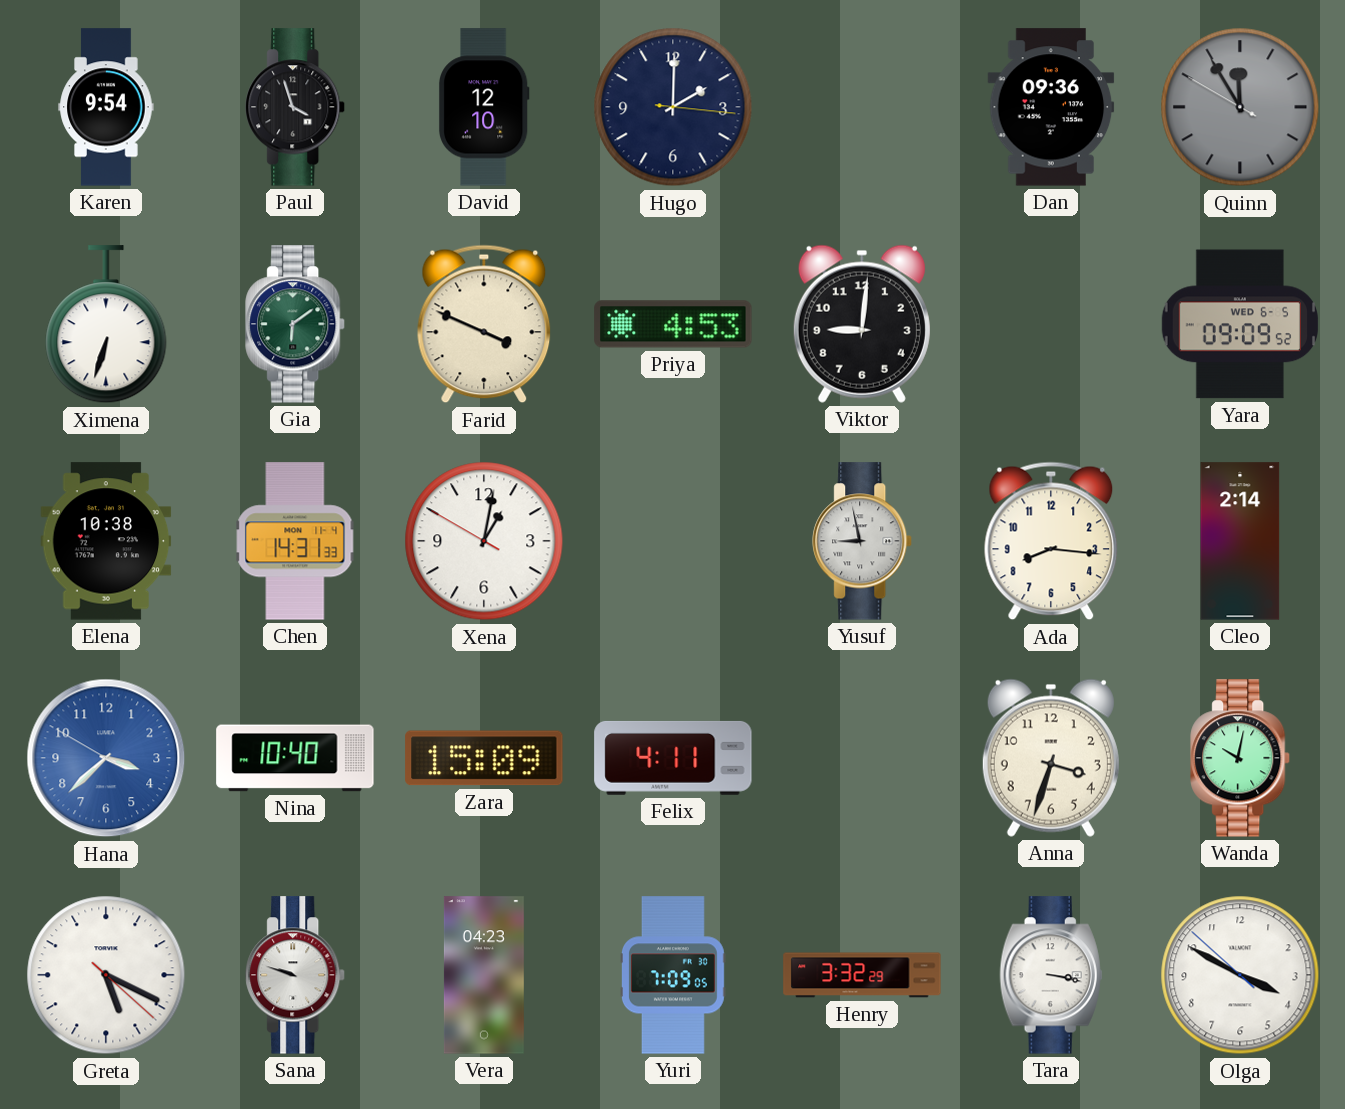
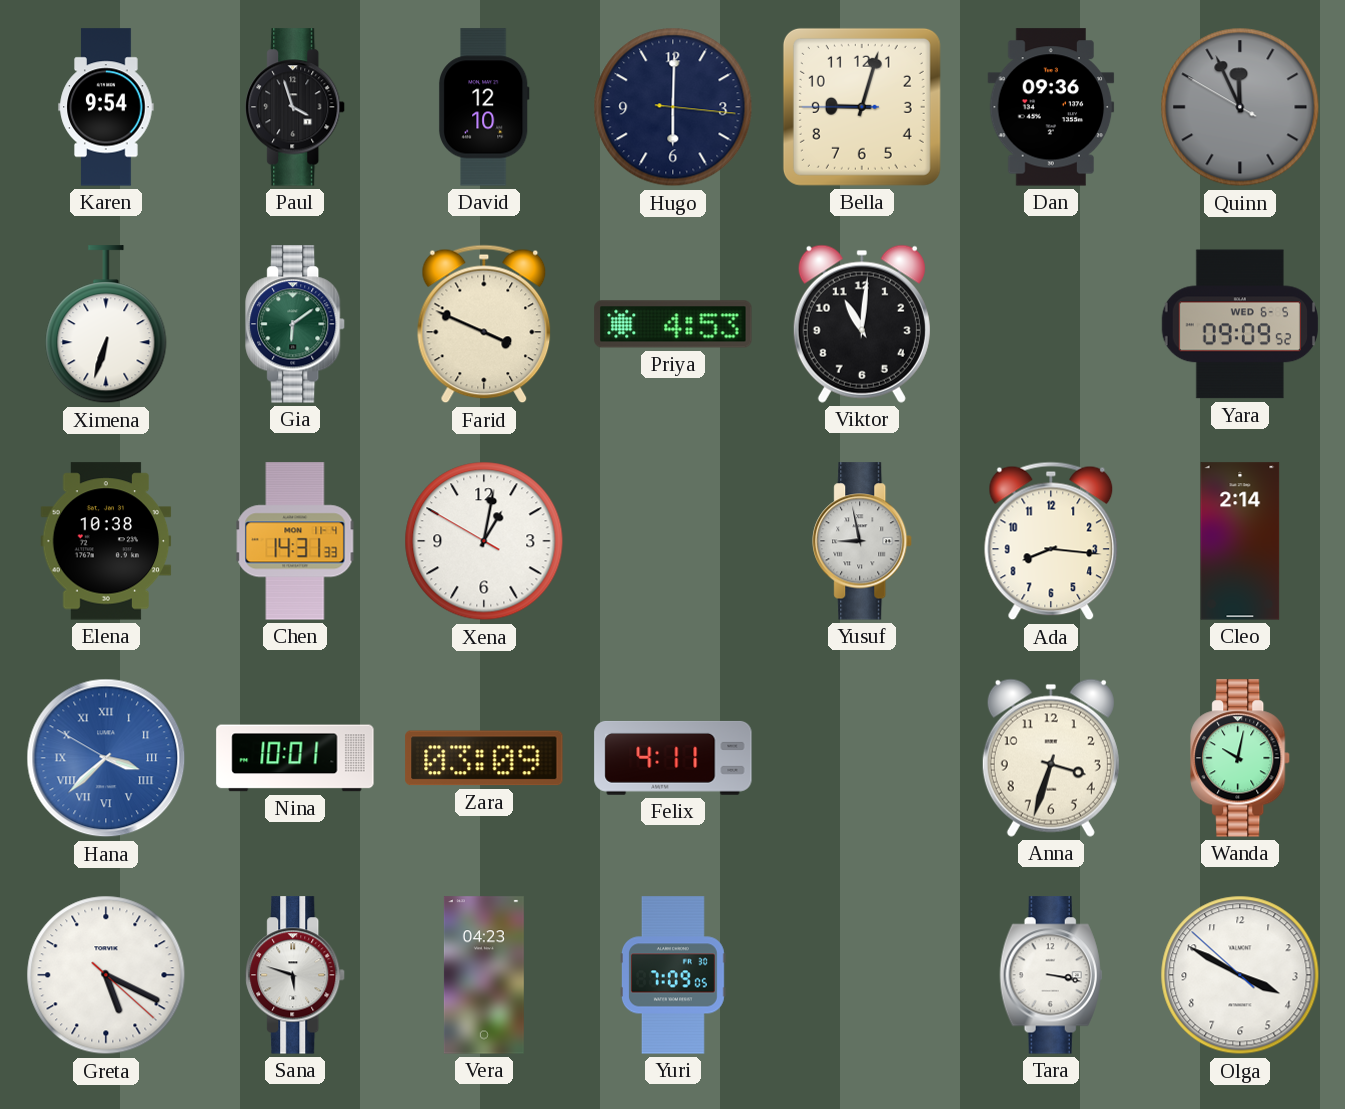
Hugo: 2:00 -> 6:00 (673, 107)
Bella: none -> 9:02 (862, 107)
Quinn: 11:54 -> 11:55 (1240, 107)
Viktor: 9:01 -> 11:01 (862, 324)
Hana numerals: Arabic -> Roman (106, 758)
Nina: 10:40 -> 10:01 (295, 758)
Zara: 15:09 -> 03:09 (484, 758)
Sana: 9:48 -> 5:48 (296, 975)
Henry: 3:32 -> none (862, 975)
